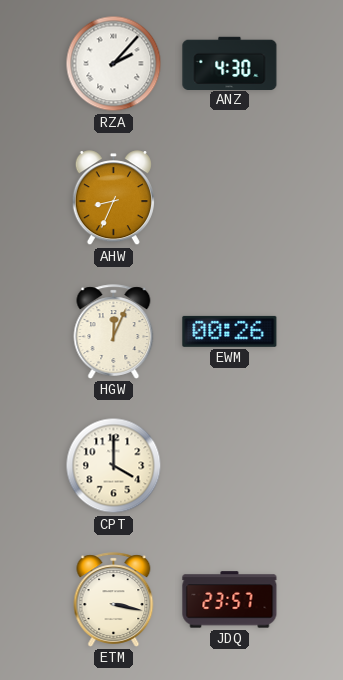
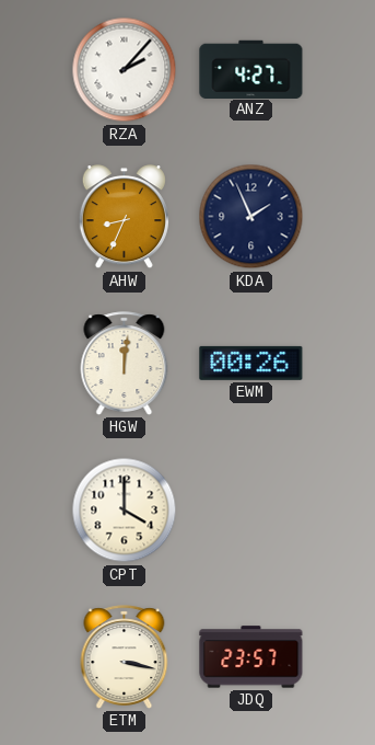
ANZ: 4:30 -> 4:27 (251, 69)
KDA: none -> 1:56 (251, 217)
HGW: 12:04 -> 12:01 (125, 364)
